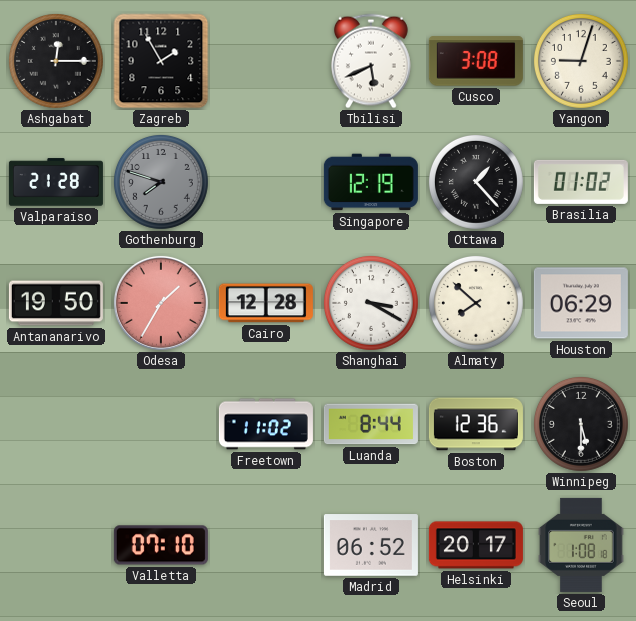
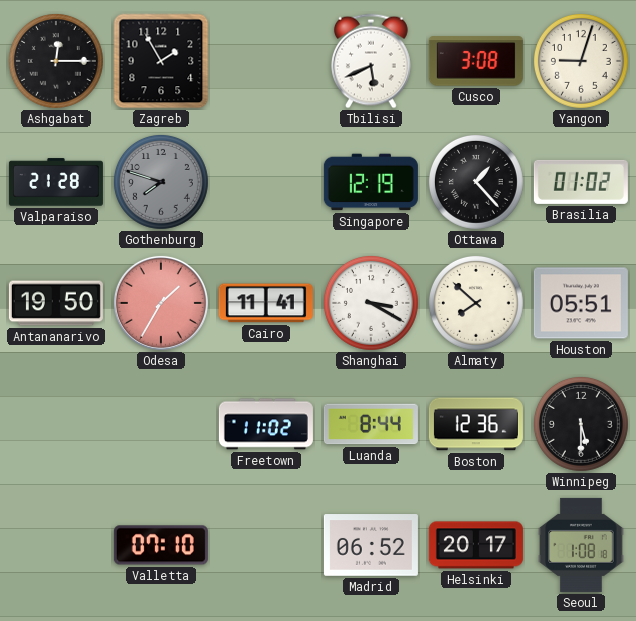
Cairo: 12:28 -> 11:41 (266, 303)
Houston: 06:29 -> 05:51 (581, 303)
